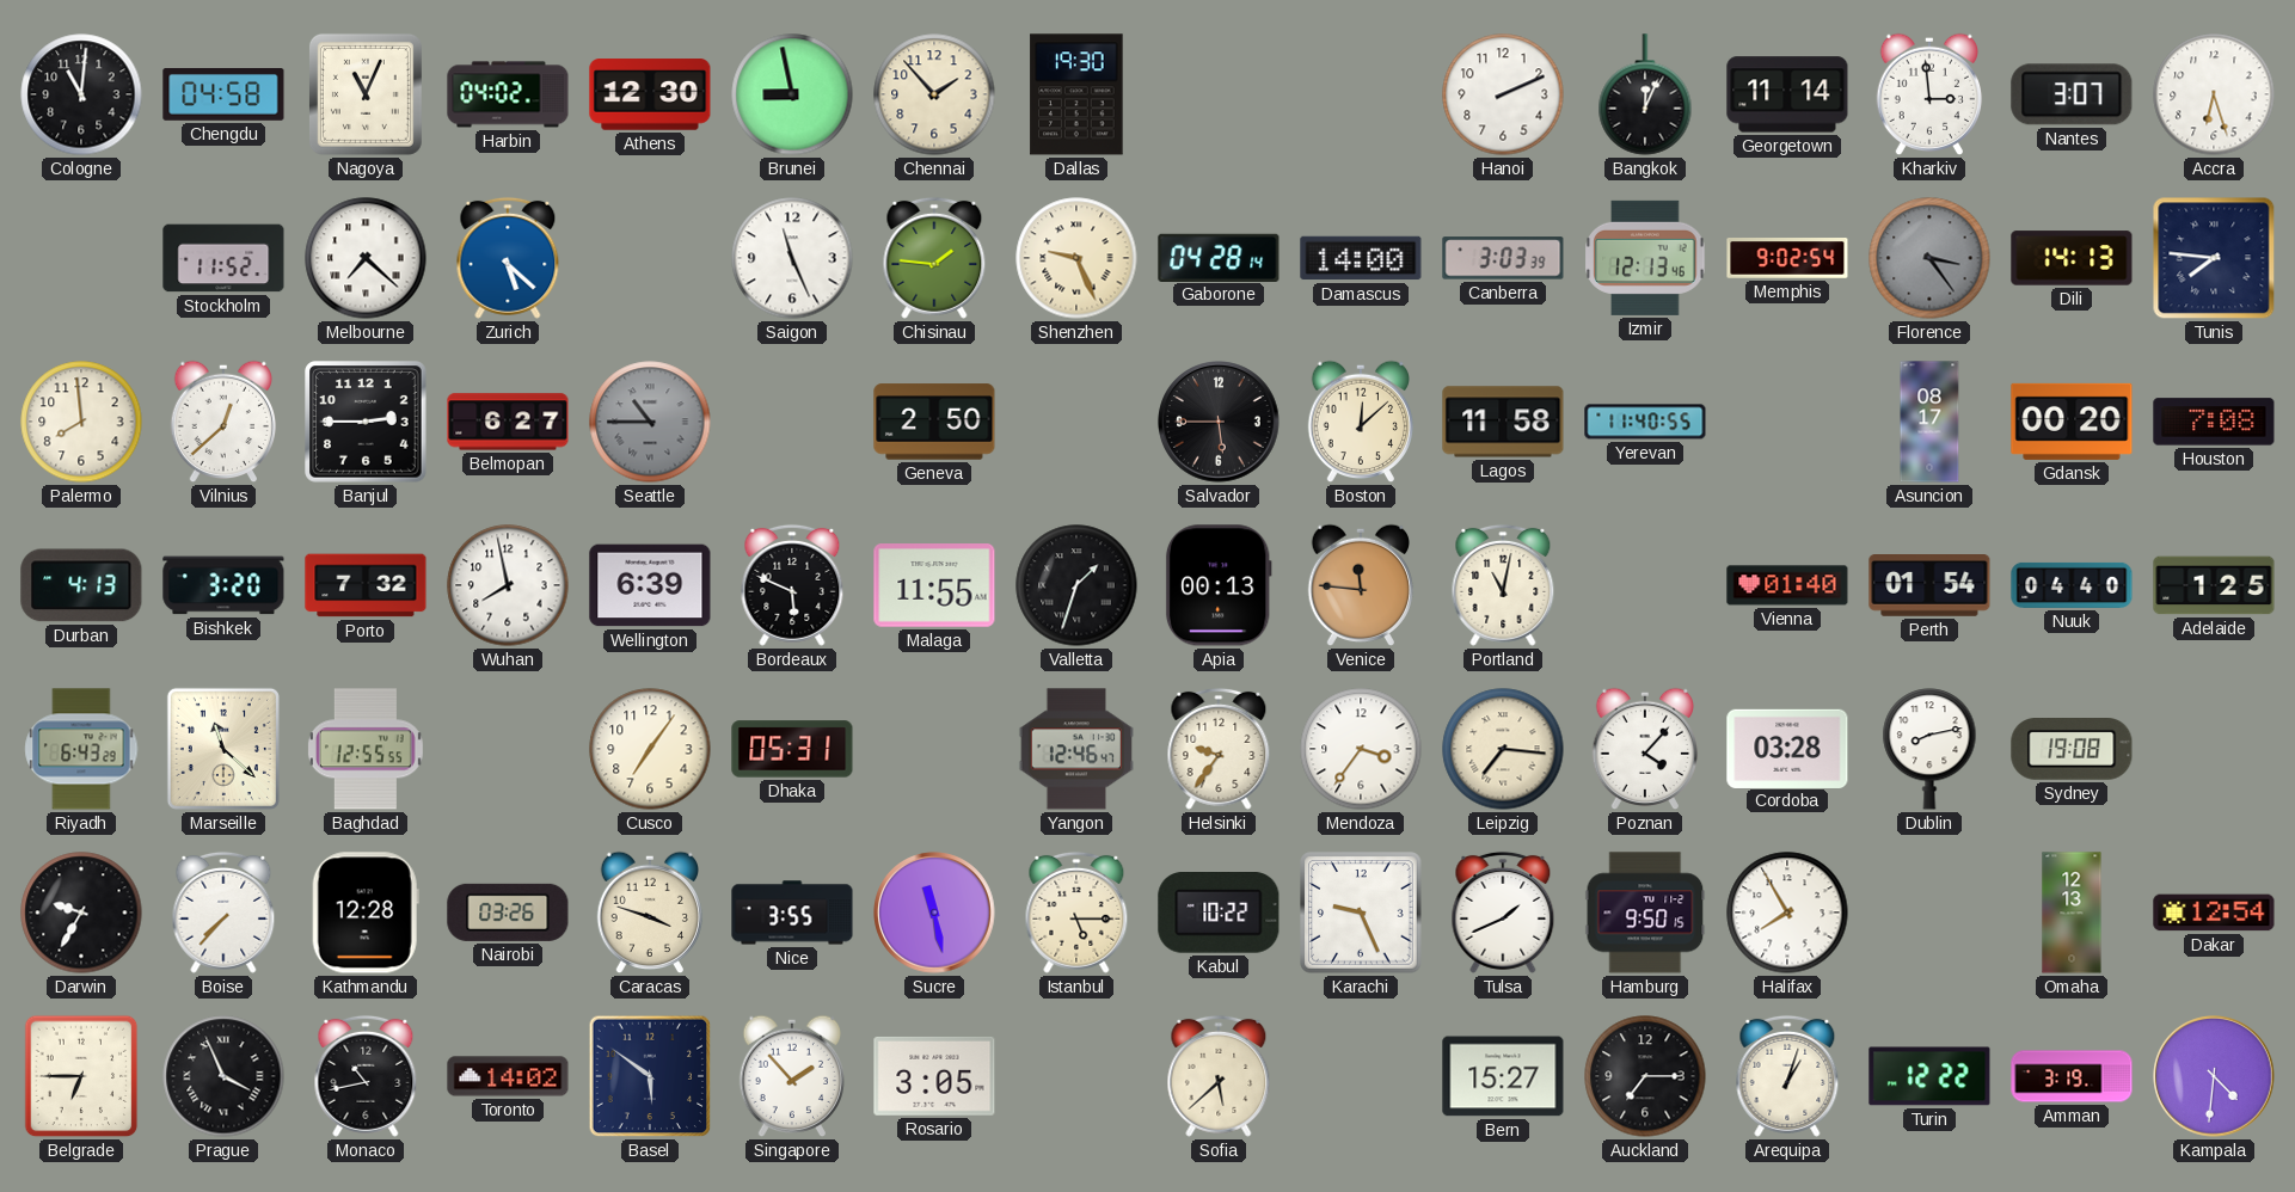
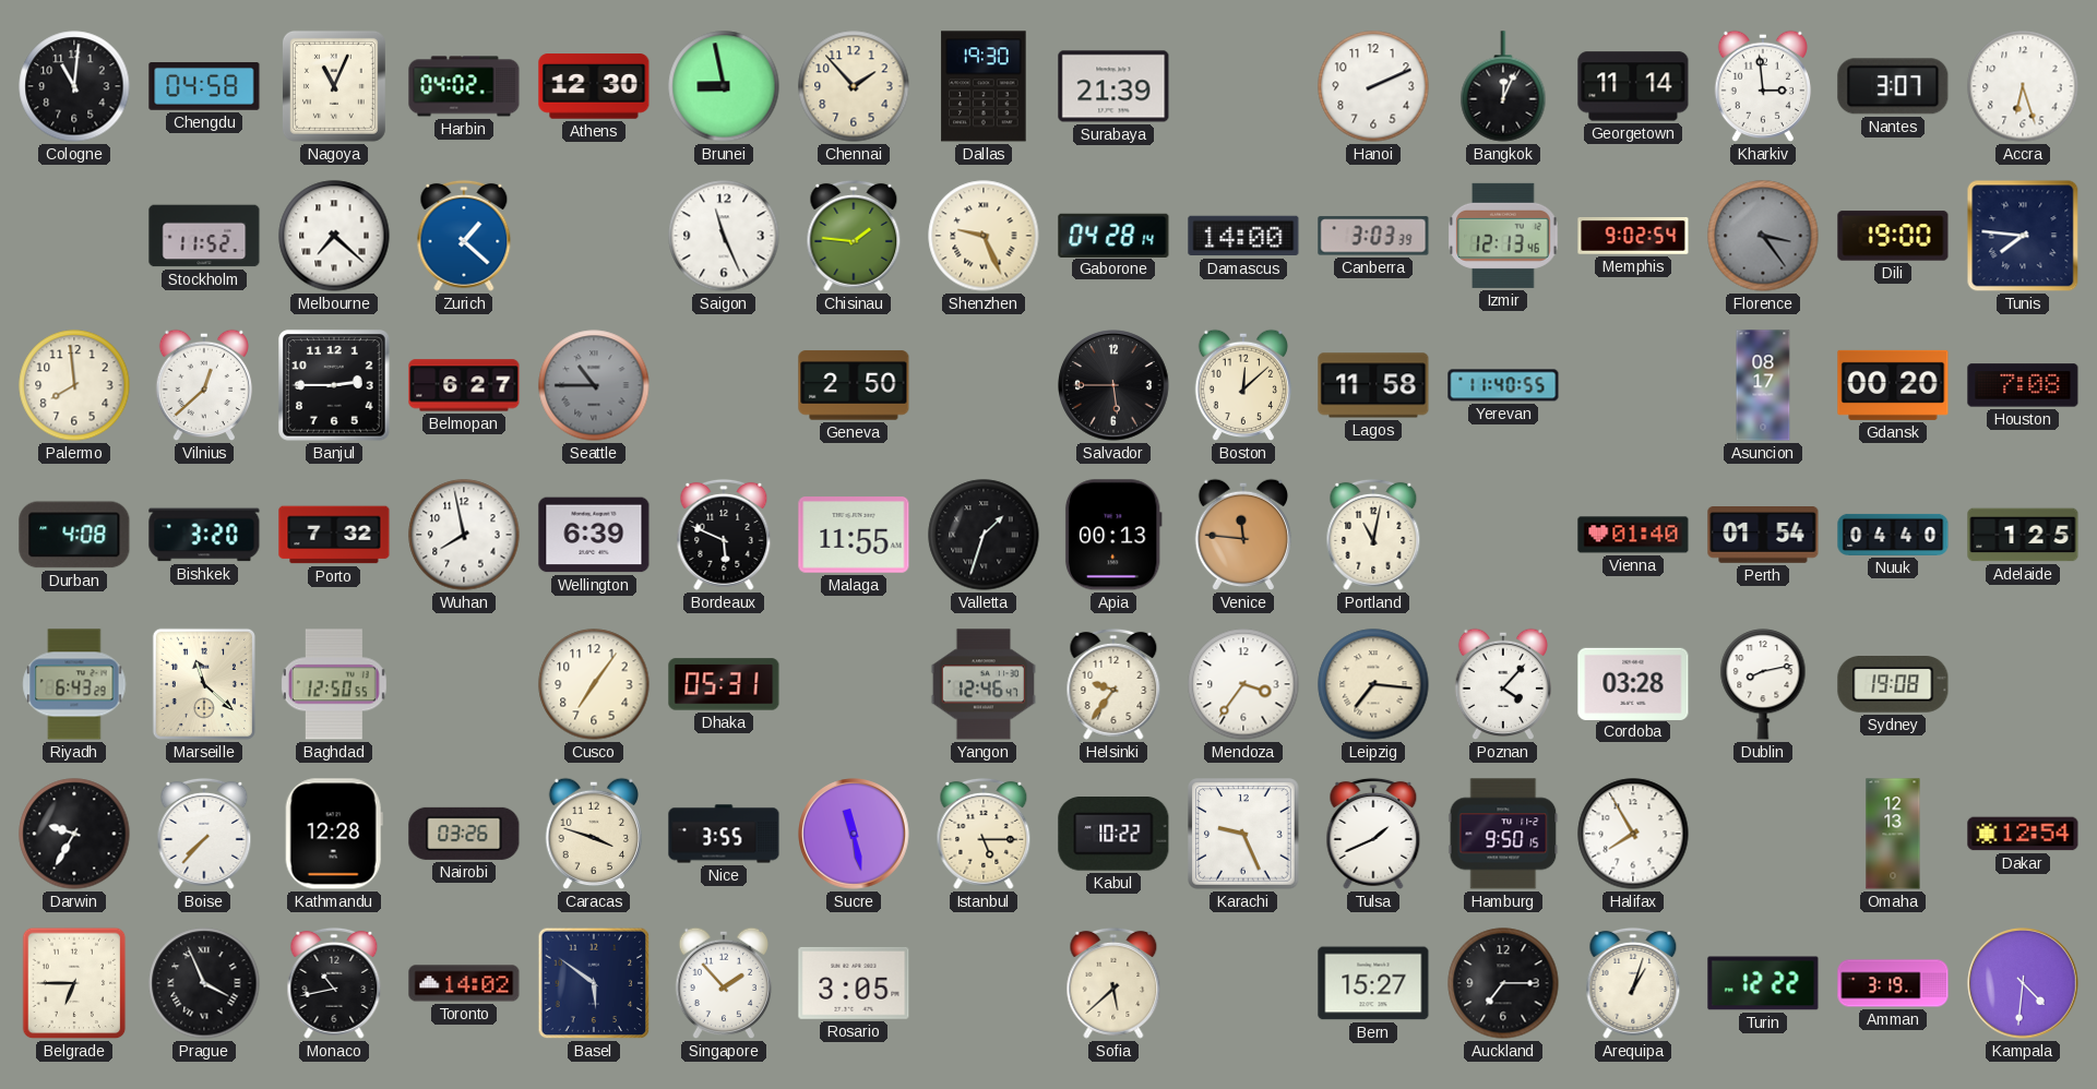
Surabaya: none -> 21:39 (1113, 86)
Zurich: 5:22 -> 1:22 (464, 236)
Dili: 14:13 -> 19:00 (1893, 236)
Durban: 4:13 -> 4:08 (74, 535)
Baghdad: 12:55 -> 12:50 (334, 684)
